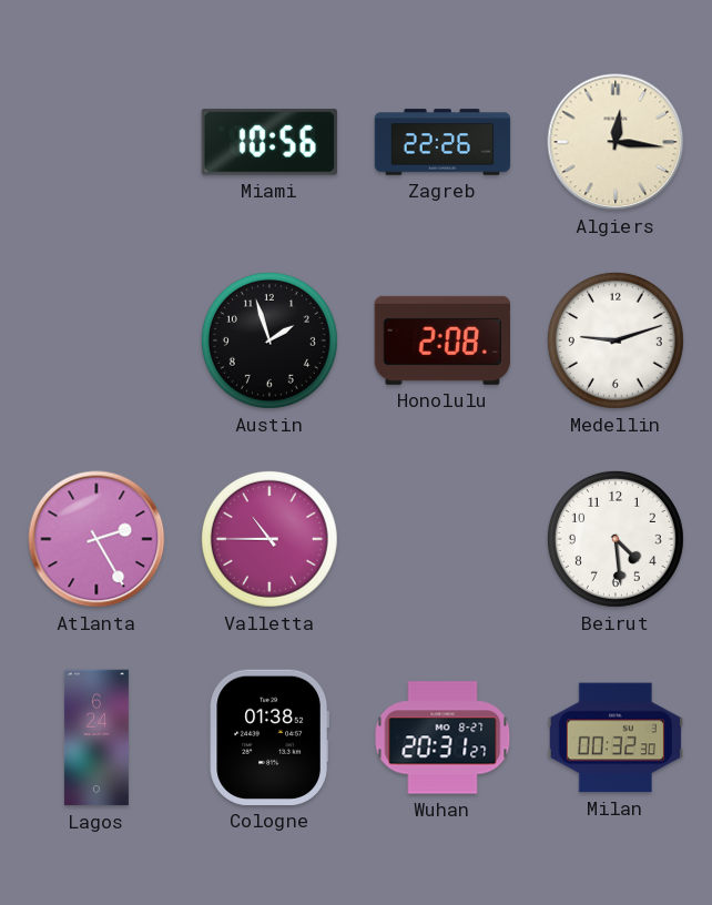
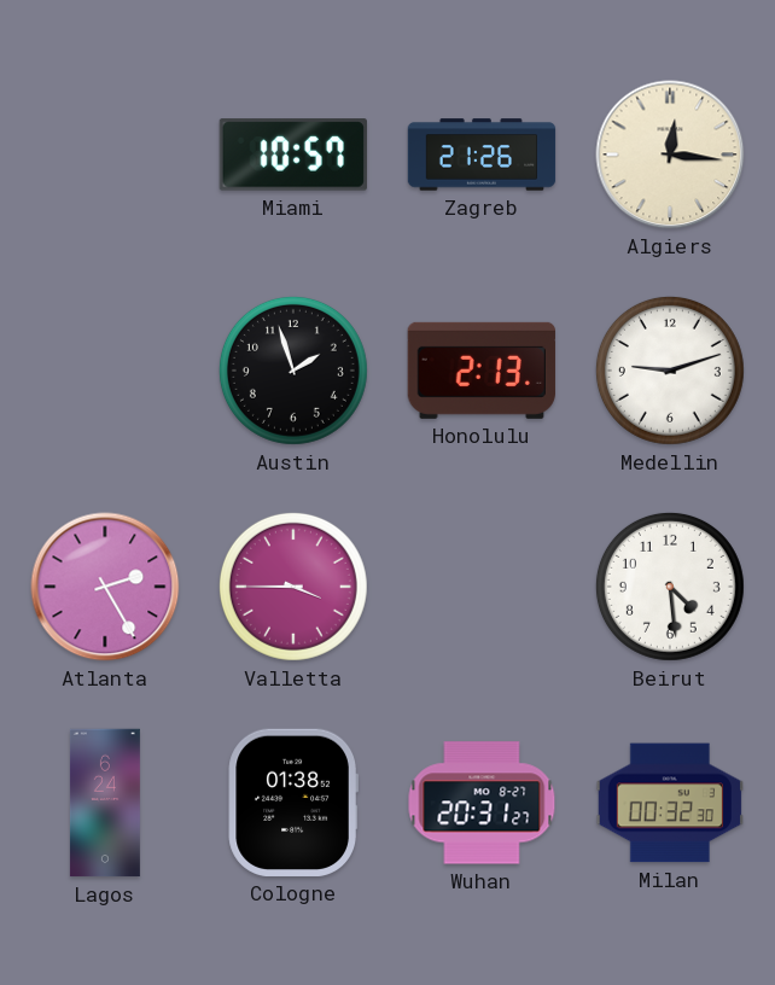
Miami: 10:56 -> 10:57 (293, 155)
Zagreb: 22:26 -> 21:26 (482, 155)
Honolulu: 2:08 -> 2:13 (482, 371)
Valletta: 10:45 -> 3:45 (293, 587)
